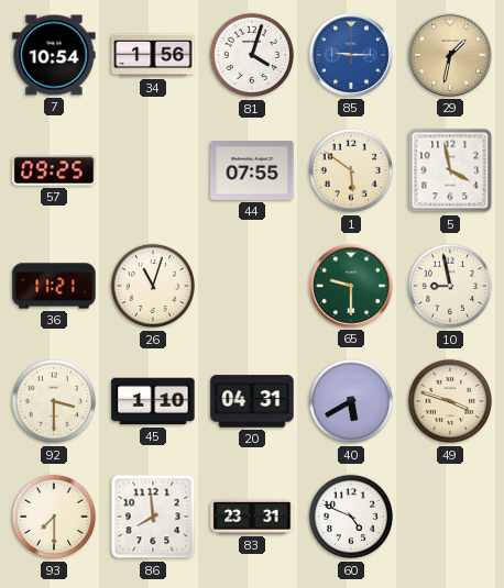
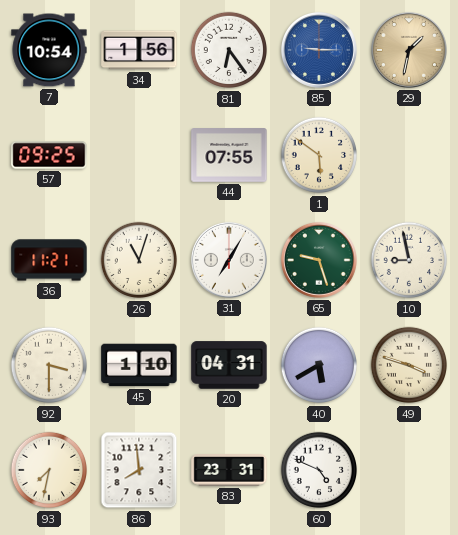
81: 4:03 -> 6:24 (229, 50)
5: 3:58 -> none (450, 170)
31: none -> 7:05 (229, 260)
65: 9:30 -> 9:27 (319, 260)
93: 7:30 -> 7:32 (49, 470)
